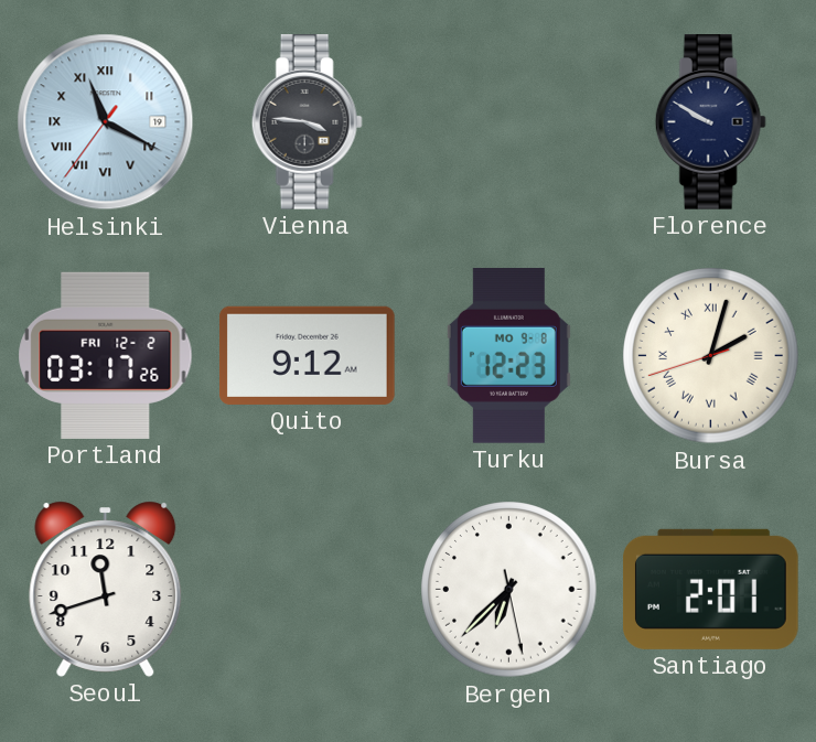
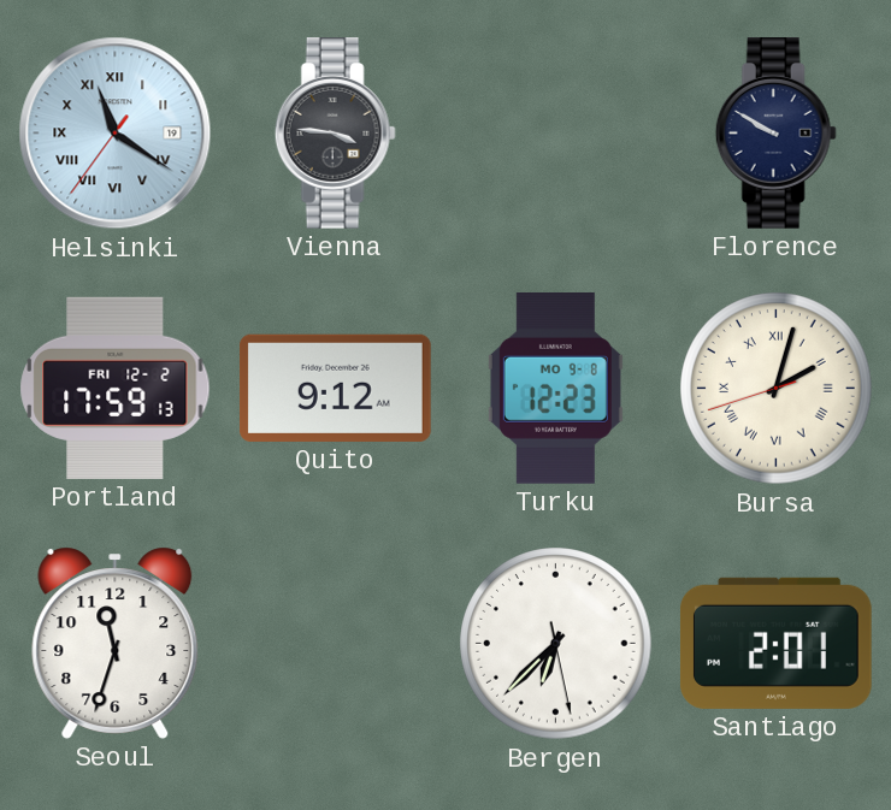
Helsinki: 11:19 -> 11:20 (116, 134)
Portland: 03:17 -> 17:59 (116, 388)
Seoul: 11:42 -> 11:33 (116, 643)
